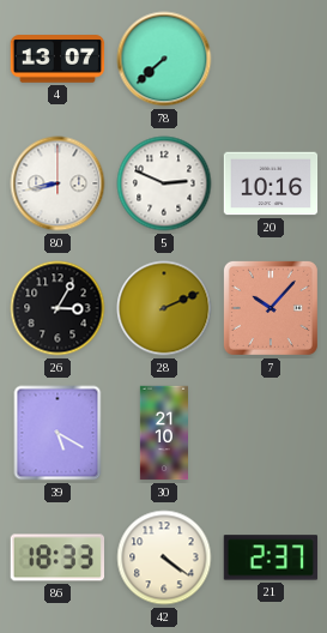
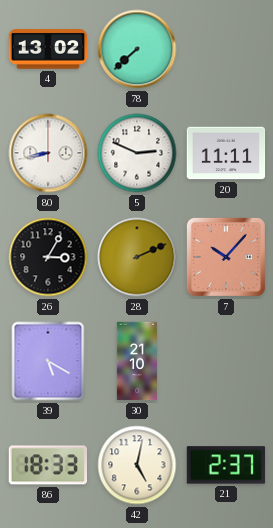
4: 13:07 -> 13:02 (48, 49)
20: 10:16 -> 11:11 (226, 153)
42: 4:21 -> 5:02 (137, 465)
